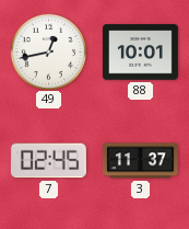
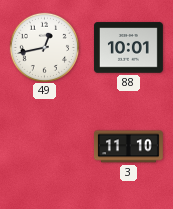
7: 02:45 -> none (48, 161)
3: 11:37 -> 11:10 (128, 147)
